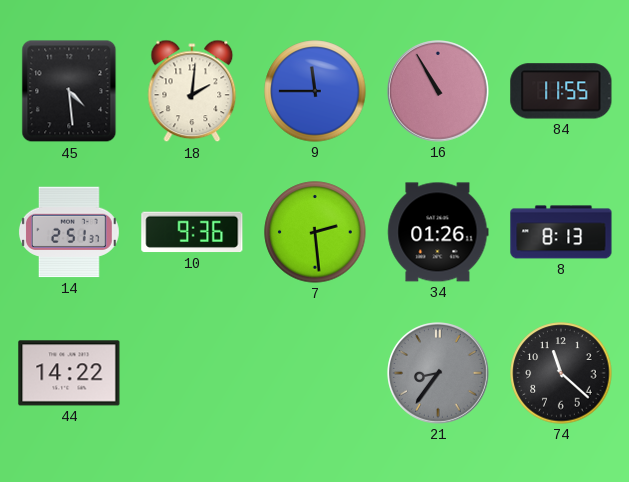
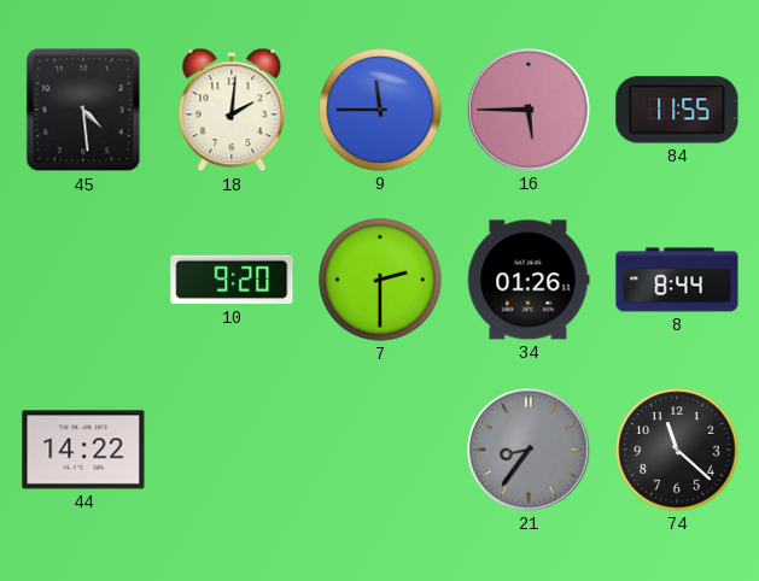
16: 10:55 -> 5:45 (530, 111)
14: 2:51 -> none (69, 232)
10: 9:36 -> 9:20 (232, 280)
7: 2:29 -> 2:30 (380, 280)
8: 8:13 -> 8:44 (677, 280)
